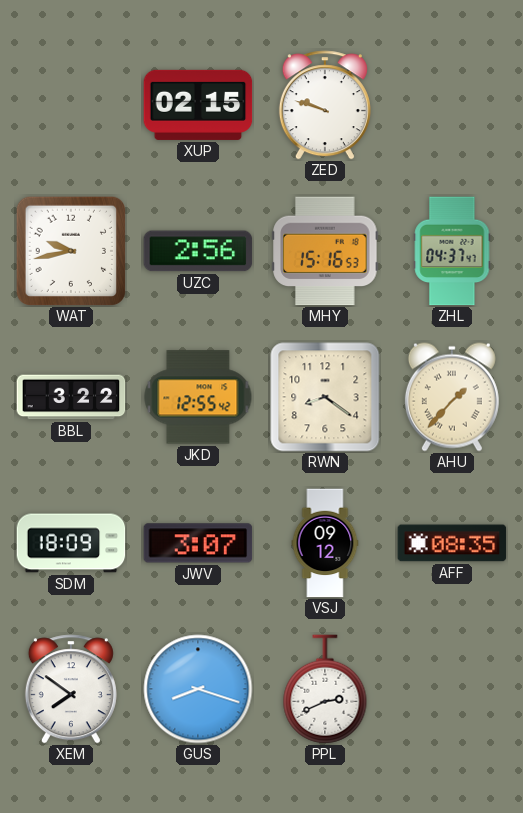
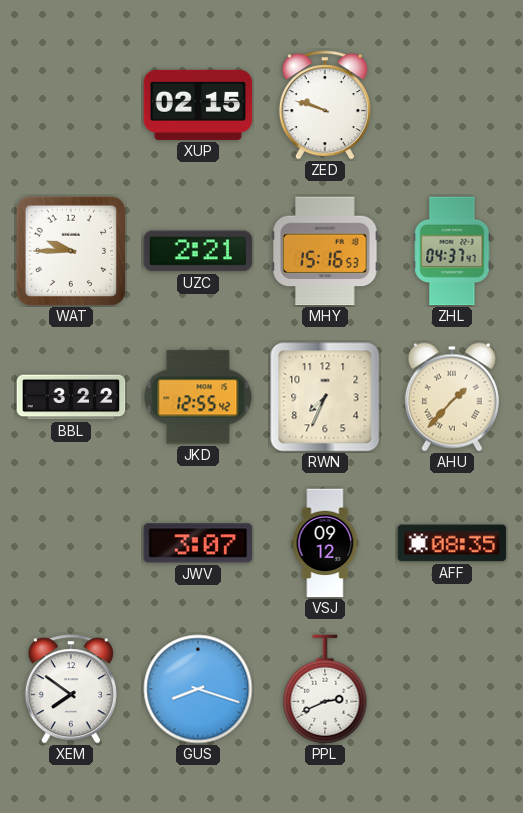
WAT: 9:43 -> 9:45 (70, 250)
UZC: 2:56 -> 2:21 (198, 251)
RWN: 8:21 -> 7:34 (325, 397)
SDM: 18:09 -> none (71, 543)
